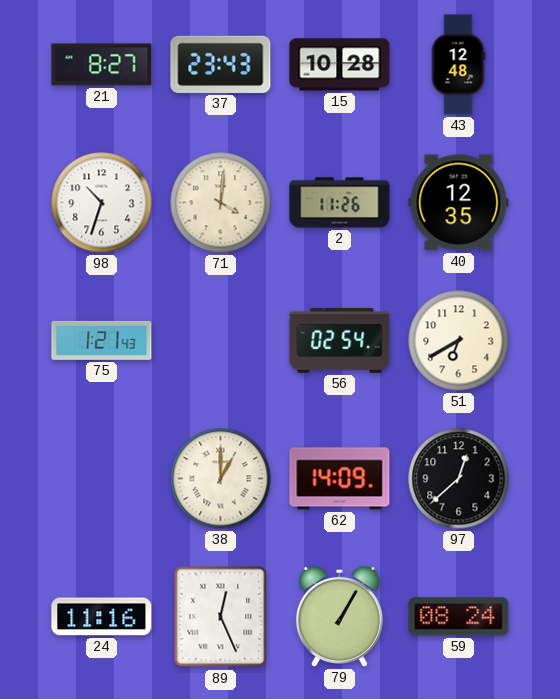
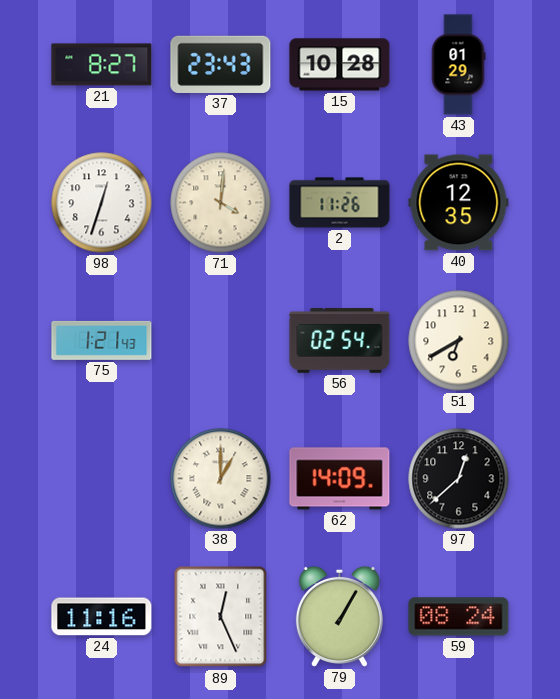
43: 12:48 -> 01:29 (458, 65)
98: 10:33 -> 12:33 (102, 203)
